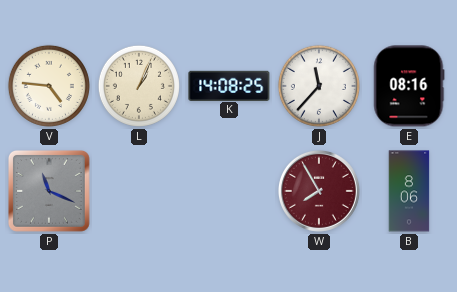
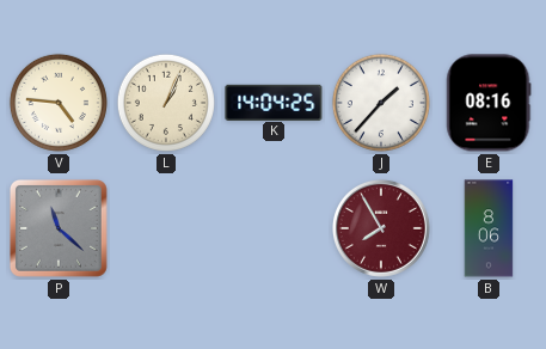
K: 14:08 -> 14:04 (274, 102)
J: 11:37 -> 1:37 (381, 103)
P: 11:19 -> 11:22 (60, 229)
